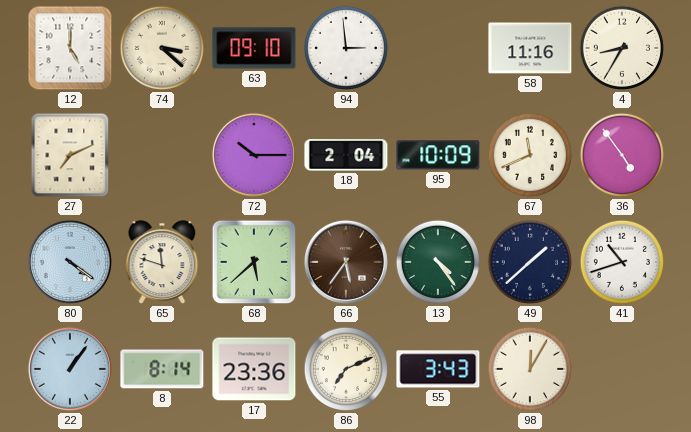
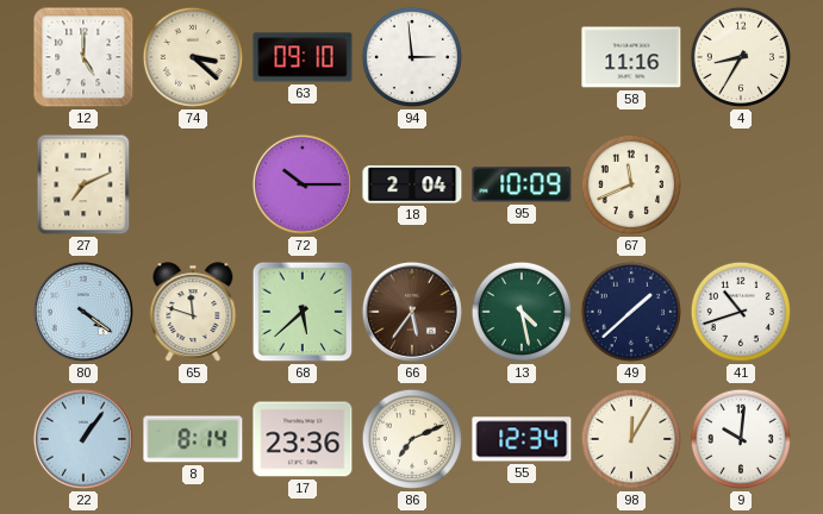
36: 4:54 -> none (622, 155)
13: 4:24 -> 4:28 (522, 312)
55: 3:43 -> 12:34 (522, 439)
9: none -> 10:01 (741, 439)
